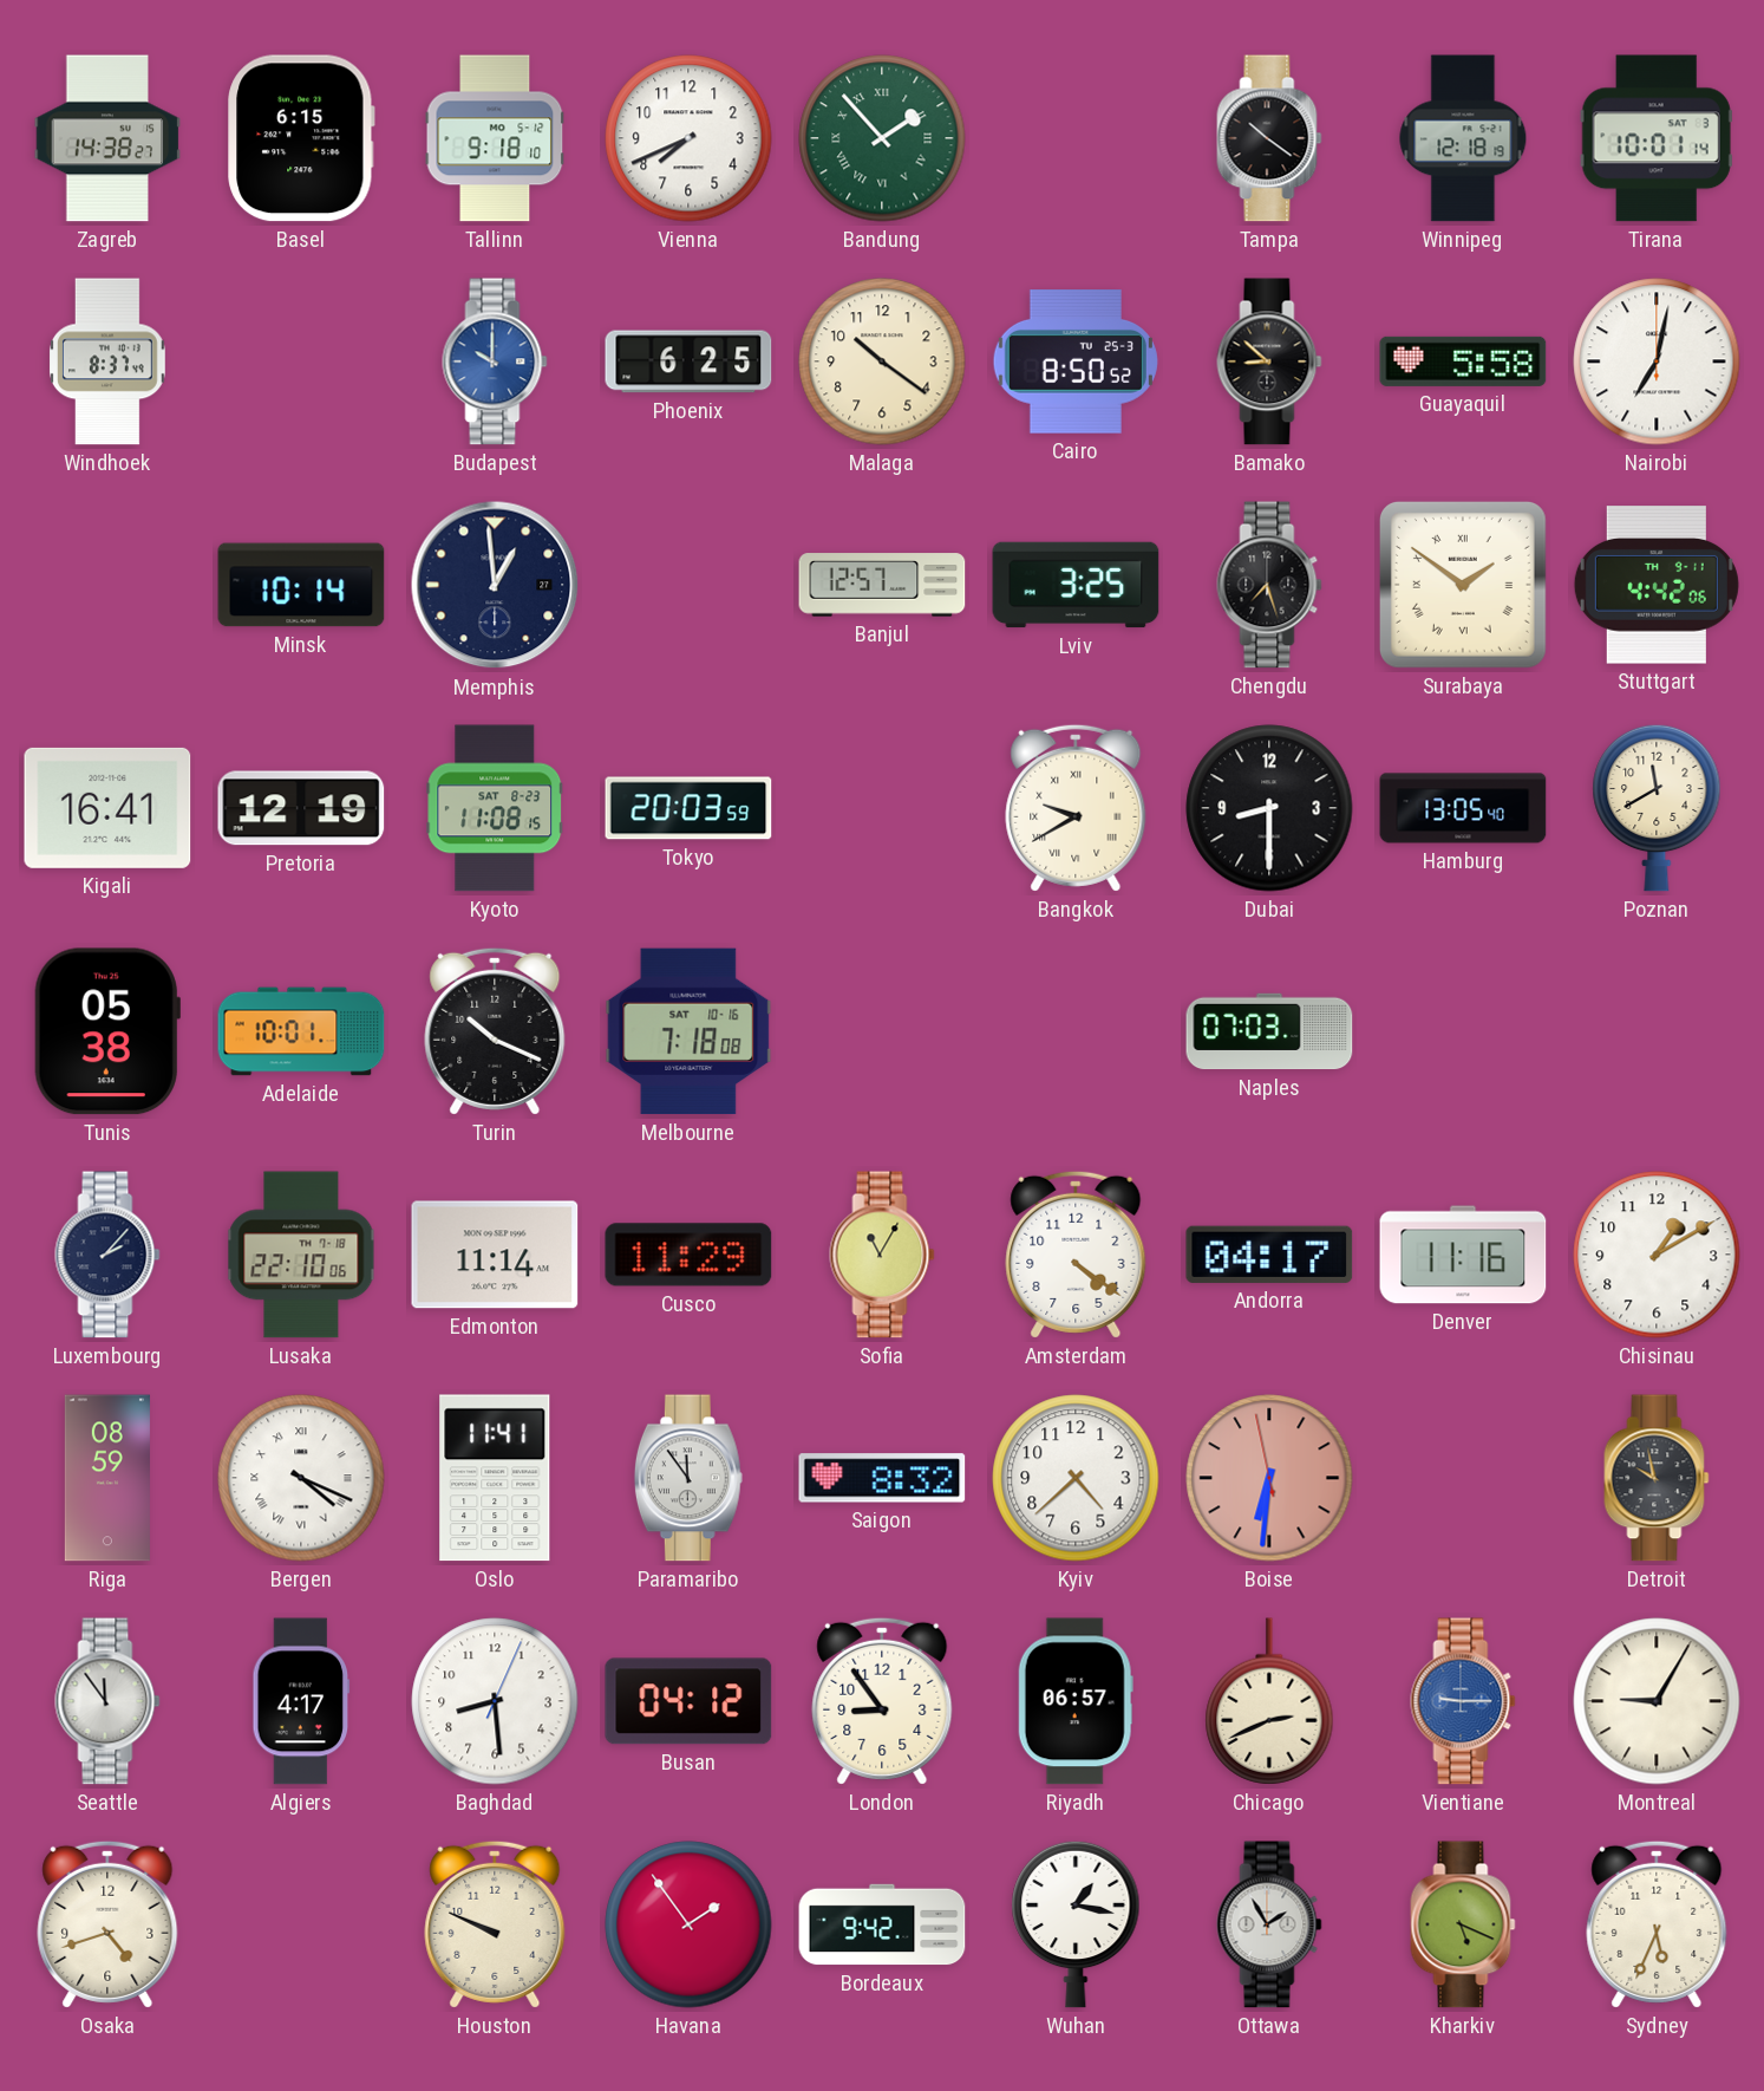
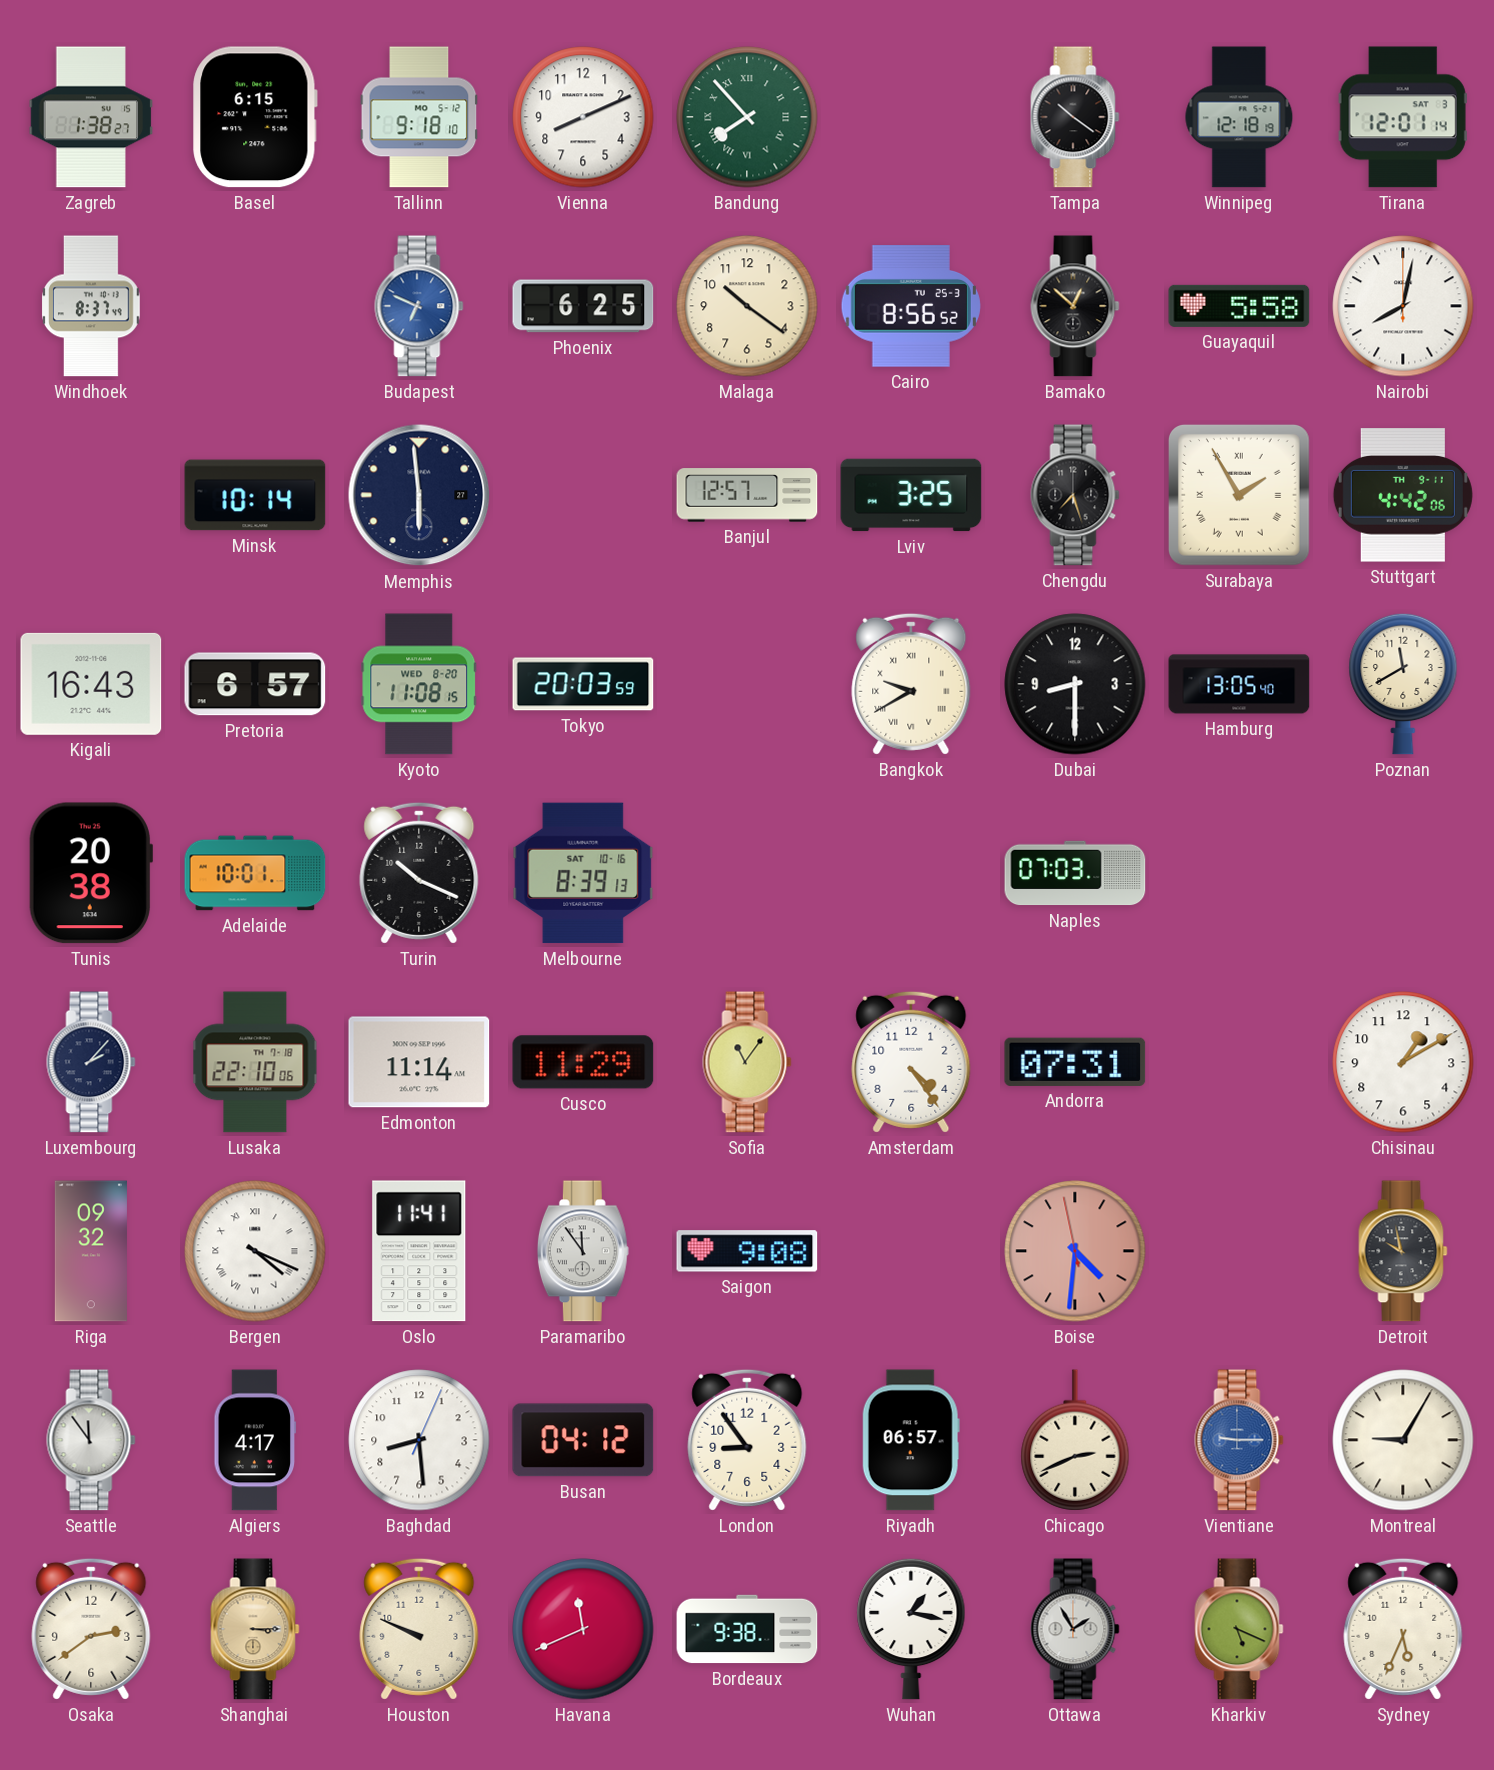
Zagreb: 14:38 -> 1:38 (91, 117)
Vienna: 7:41 -> 8:11 (583, 117)
Bandung: 1:53 -> 7:53 (747, 117)
Tirana: 10:01 -> 12:01 (1403, 117)
Budapest: 10:00 -> 6:49 (419, 306)
Cairo: 8:50 -> 8:56 (911, 306)
Bamako: 8:52 -> 12:52 (1075, 306)
Nairobi: 7:02 -> 8:02 (1403, 306)
Memphis: 12:59 -> 5:59 (419, 495)
Surabaya: 1:51 -> 1:55 (1239, 495)
Kigali: 16:41 -> 16:43 (91, 684)
Pretoria: 12:19 -> 6:57 (255, 684)
Kyoto date: SAT 8-23 -> WED 8-20 (419, 684)
Tunis: 05:38 -> 20:38 (90, 873)
Melbourne: 7:18 -> 8:39 (583, 873)
Sofia: 11:05 -> 11:06 (747, 1062)
Amsterdam: 4:21 -> 4:24 (911, 1062)
Andorra: 04:17 -> 07:31 (1075, 1062)
Denver: 11:16 -> none (1463, 1255)
Riga: 08:59 -> 09:32 (91, 1251)
Saigon: 8:32 -> 9:08 (747, 1251)
Kyiv: 4:38 -> none (1076, 1478)
Boise: 6:30 -> 4:30 (1075, 1251)
Osaka: 4:42 -> 2:39 (91, 1629)
Shanghai: none -> 3:15 (255, 1629)
Havana: 1:54 -> 11:41 (583, 1629)
Bordeaux: 9:42 -> 9:38 (747, 1629)
